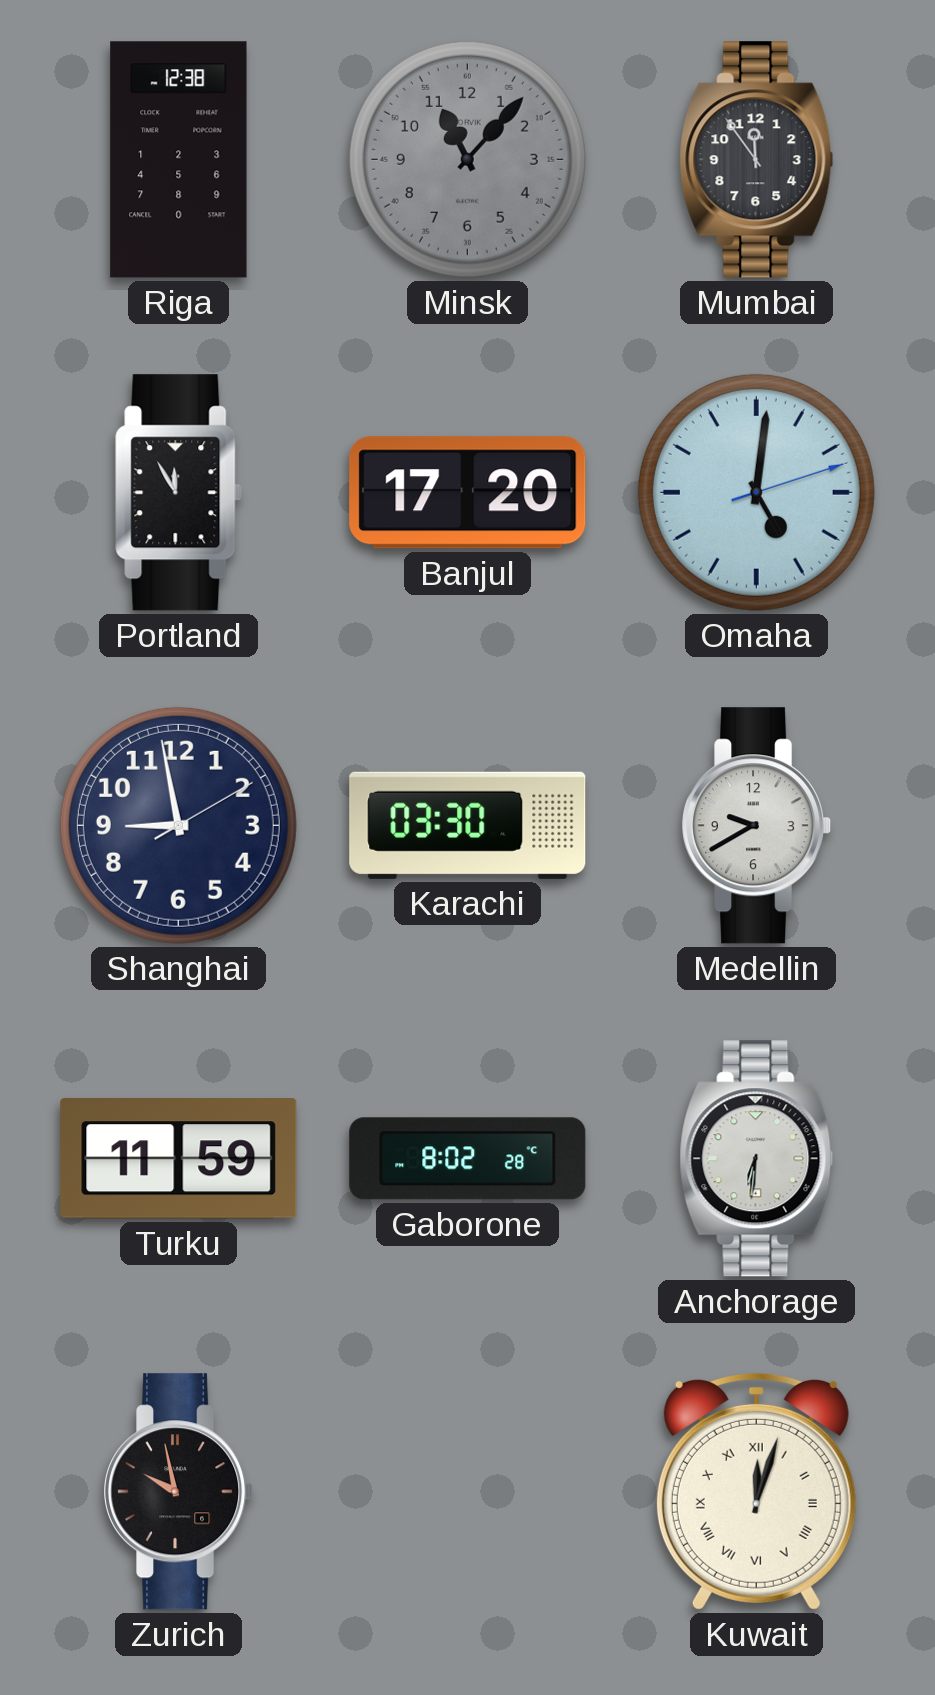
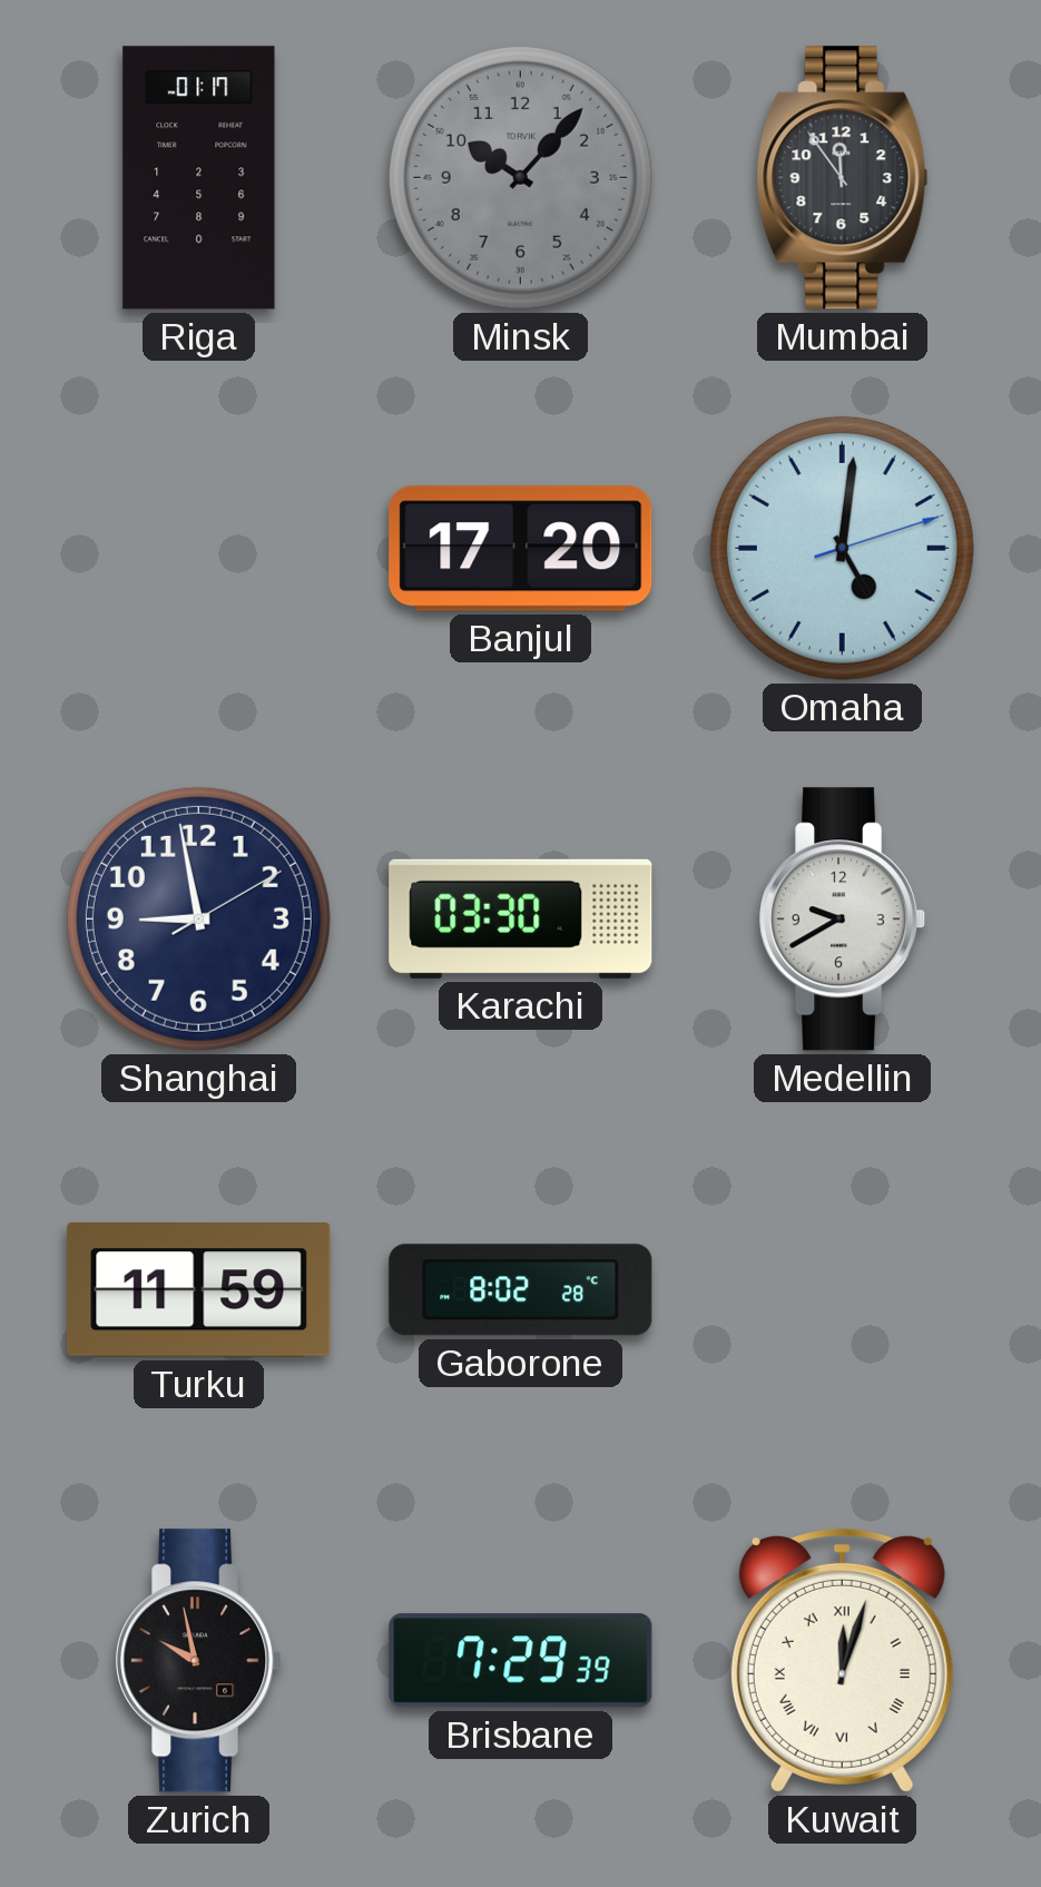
Riga: 12:38 -> 01:17 (199, 178)
Minsk: 11:07 -> 10:07 (520, 177)
Portland: 11:55 -> none (179, 493)
Anchorage: 6:31 -> none (757, 1159)
Brisbane: none -> 7:29 (521, 1661)
